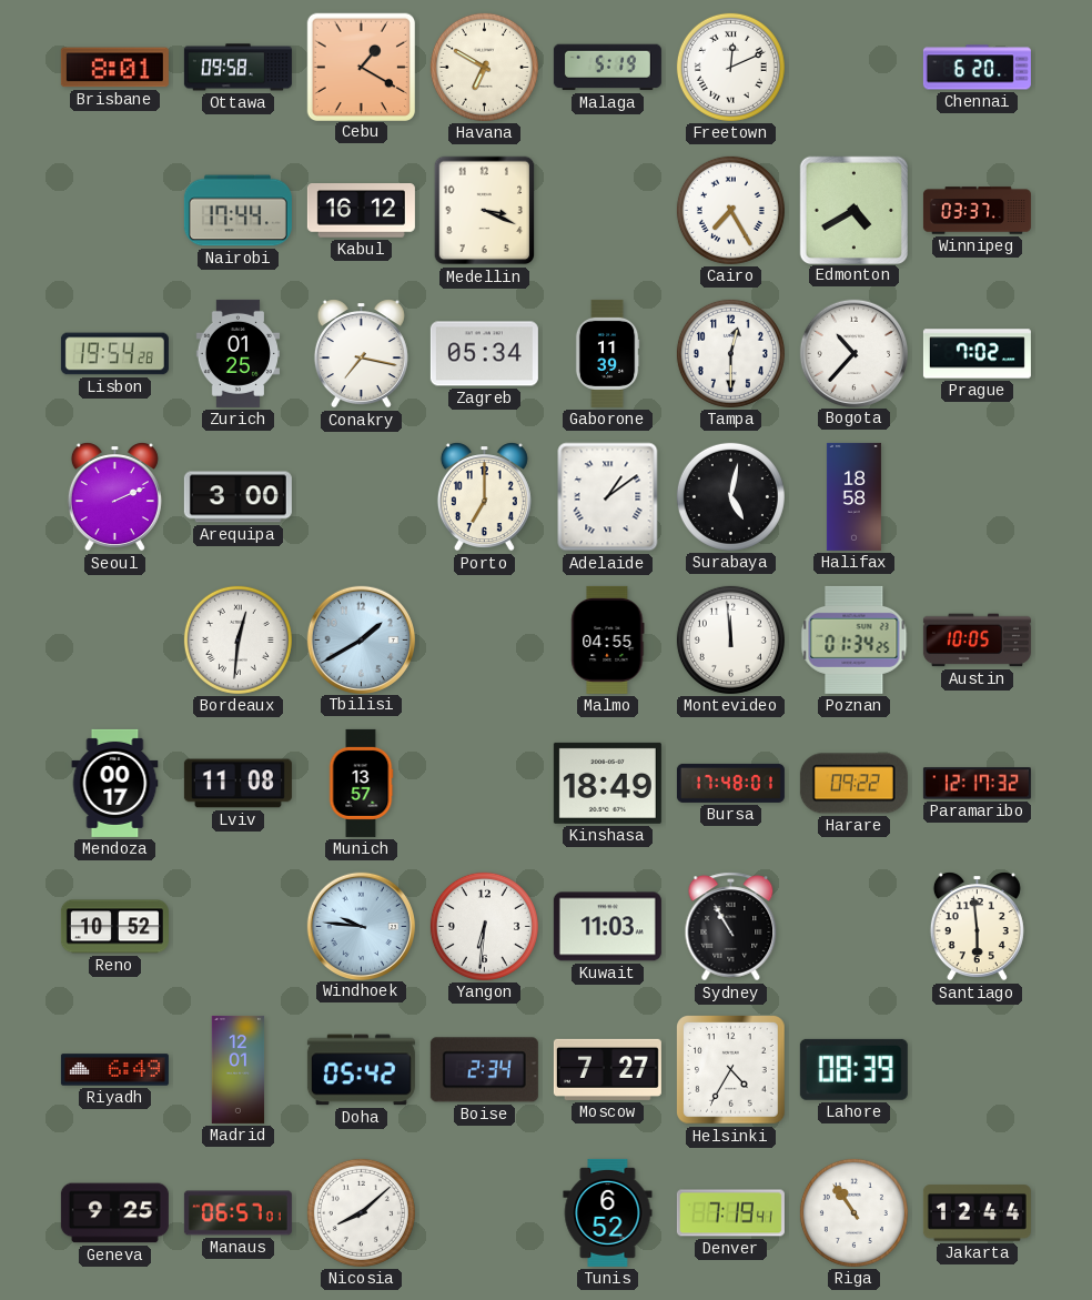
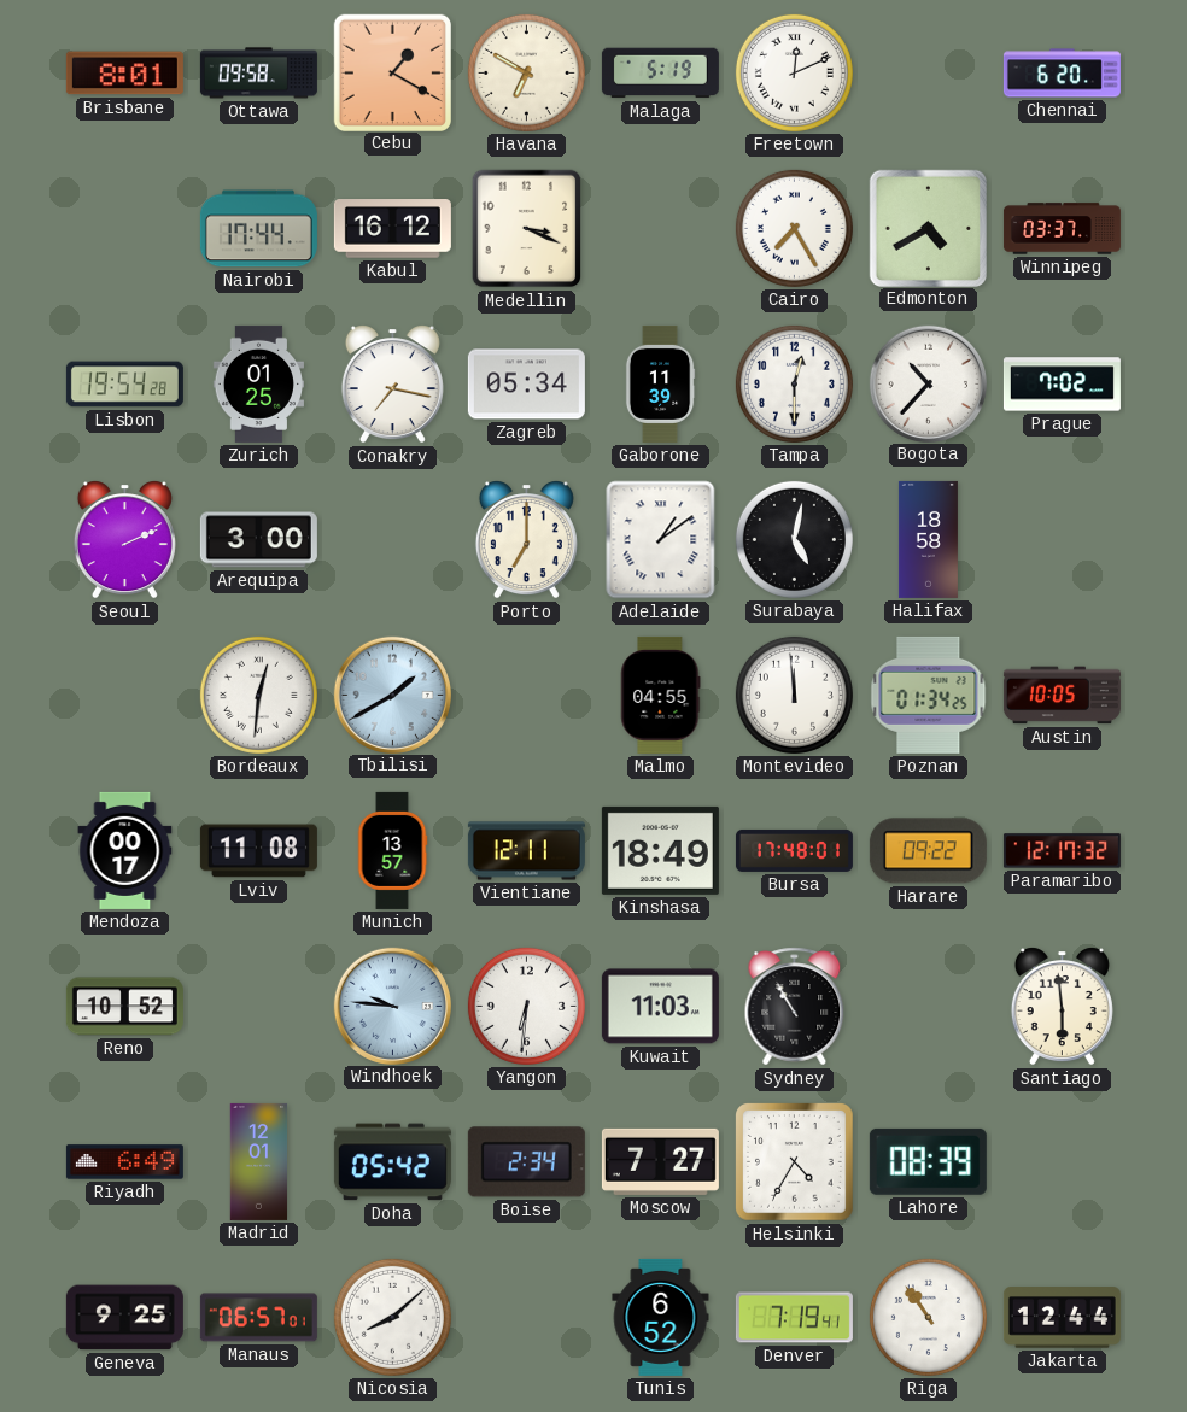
Vientiane: none -> 12:11 (526, 851)
